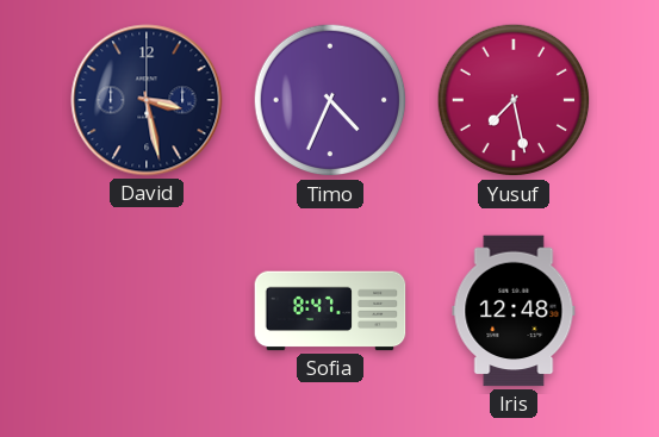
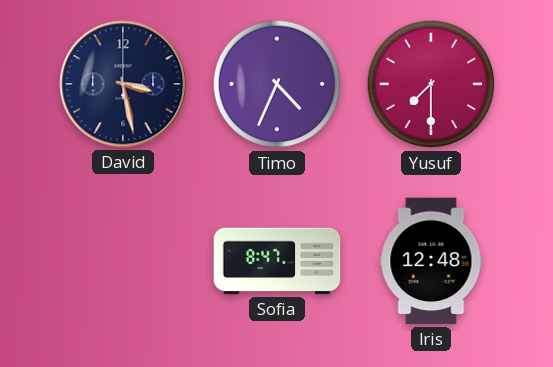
Yusuf: 7:28 -> 7:30 (431, 84)
